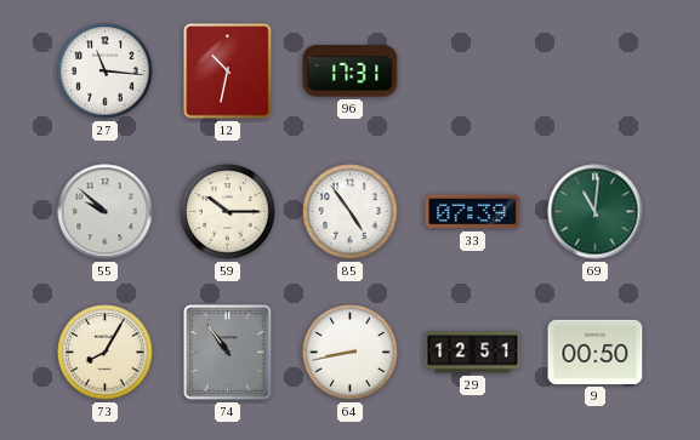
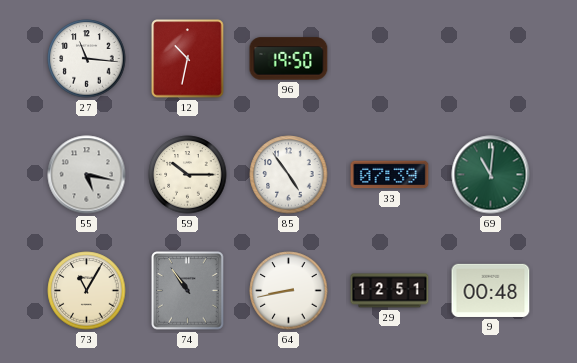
96: 17:31 -> 19:50 (289, 59)
55: 9:52 -> 5:17 (87, 175)
73: 8:05 -> 11:05 (87, 291)
9: 00:50 -> 00:48 (491, 290)
